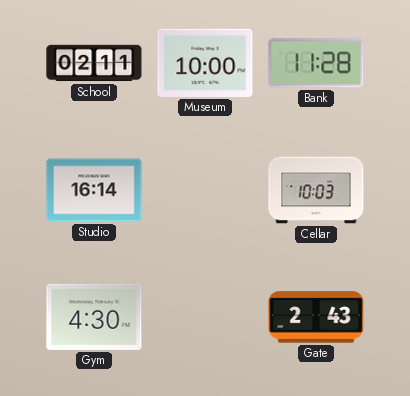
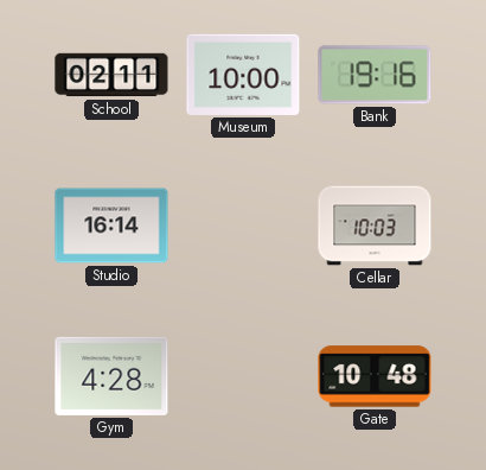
Bank: 11:28 -> 19:16 (375, 75)
Gym: 4:30 -> 4:28 (111, 376)
Gate: 2:43 -> 10:48 (375, 376)
